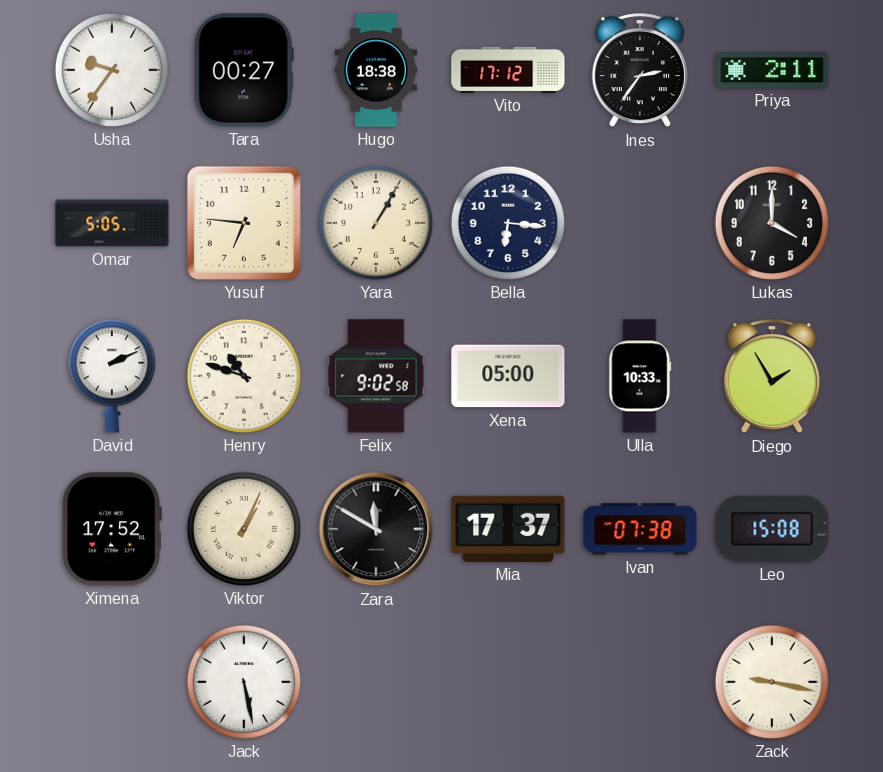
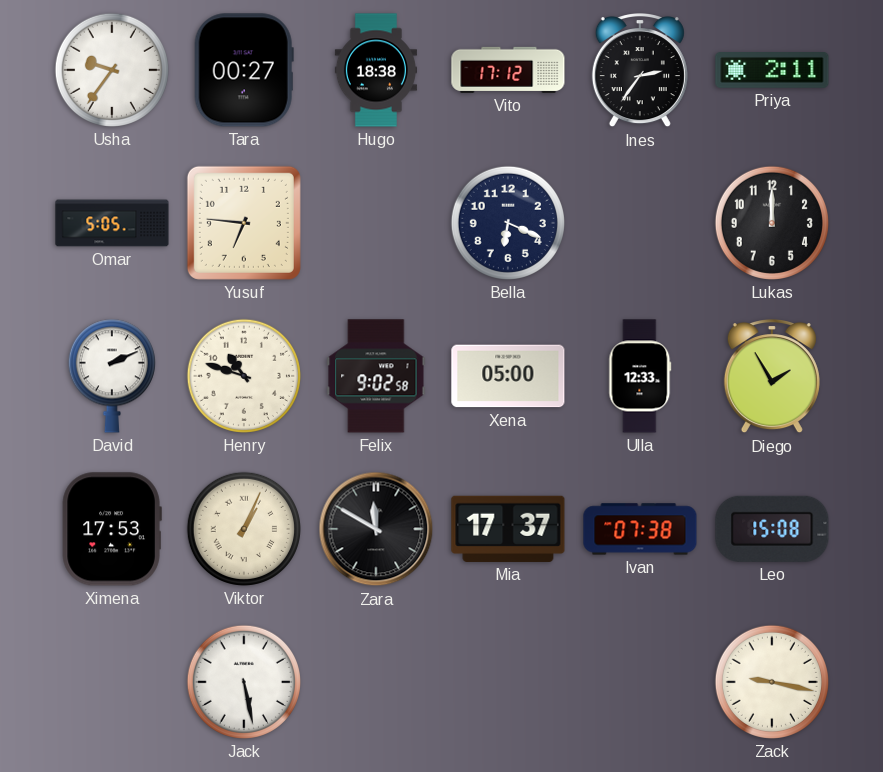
Yara: 1:05 -> none (376, 223)
Bella: 6:16 -> 6:19 (508, 223)
Lukas: 4:00 -> 12:00 (772, 223)
Ulla: 10:33 -> 12:33 (640, 376)
Ximena: 17:52 -> 17:53 (112, 529)
